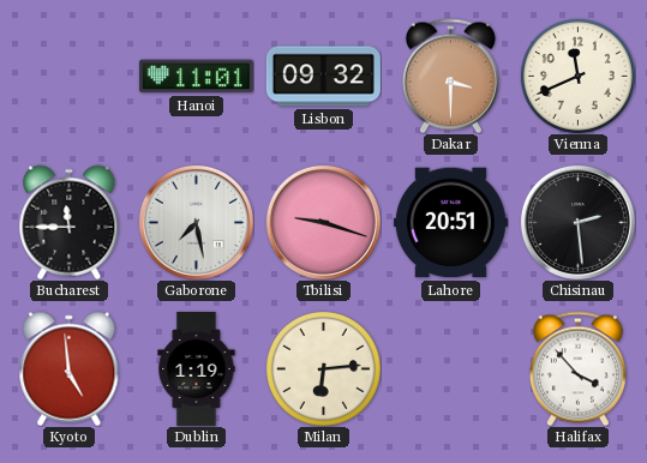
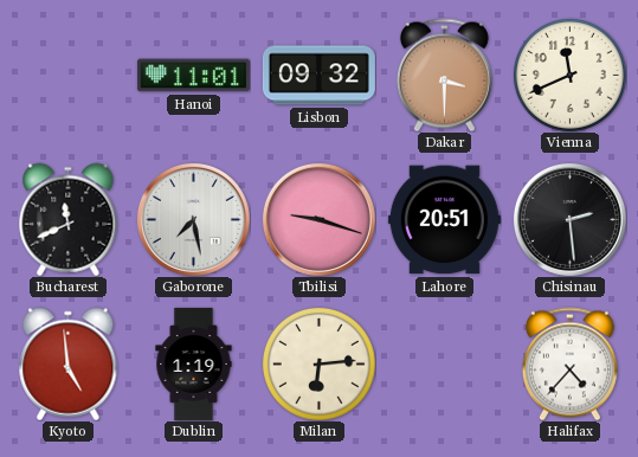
Bucharest: 11:45 -> 11:41 (69, 219)
Halifax: 3:53 -> 4:37 (569, 363)
